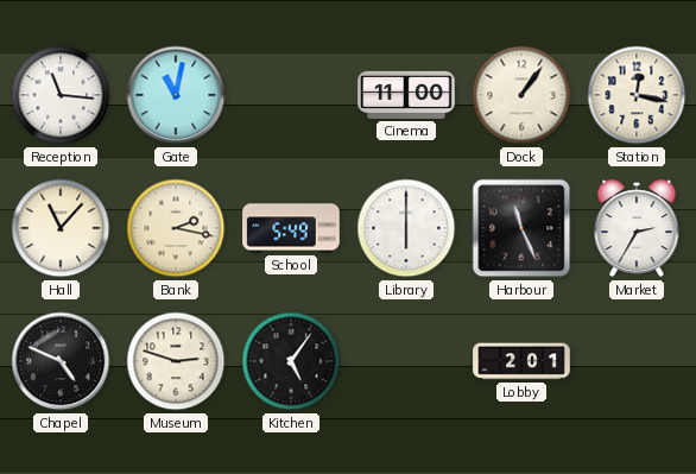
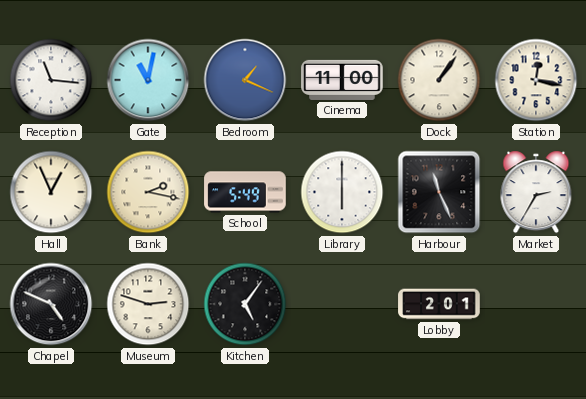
Bedroom: none -> 1:19 (245, 80)
Hall: 11:07 -> 12:56 (51, 192)
